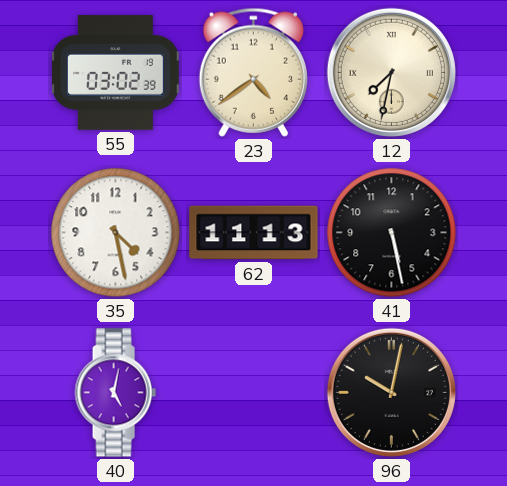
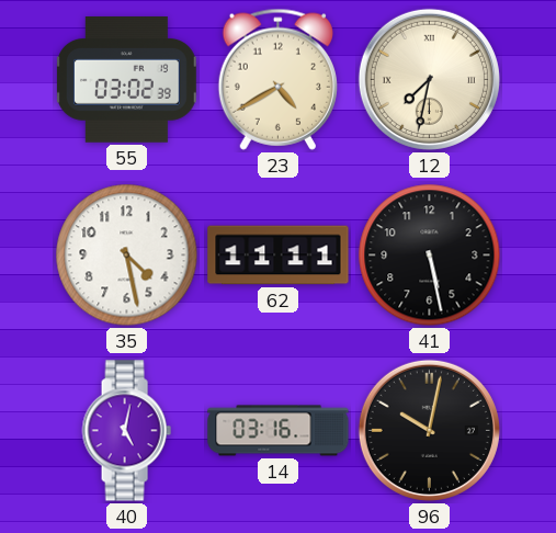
23: 4:39 -> 4:40 (277, 79)
62: 11:13 -> 11:11 (279, 256)
14: none -> 03:16 (279, 431)
